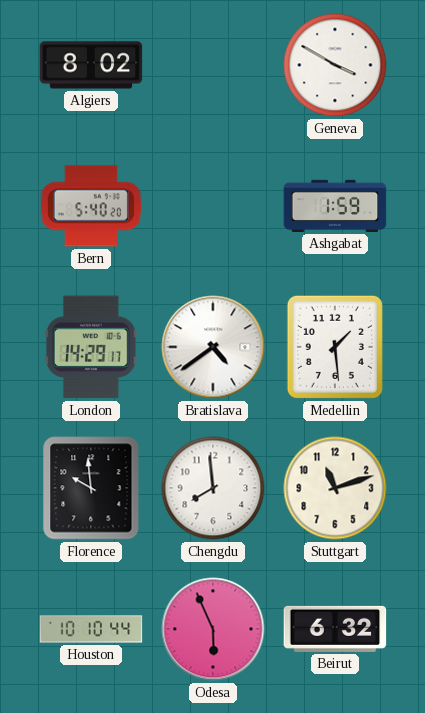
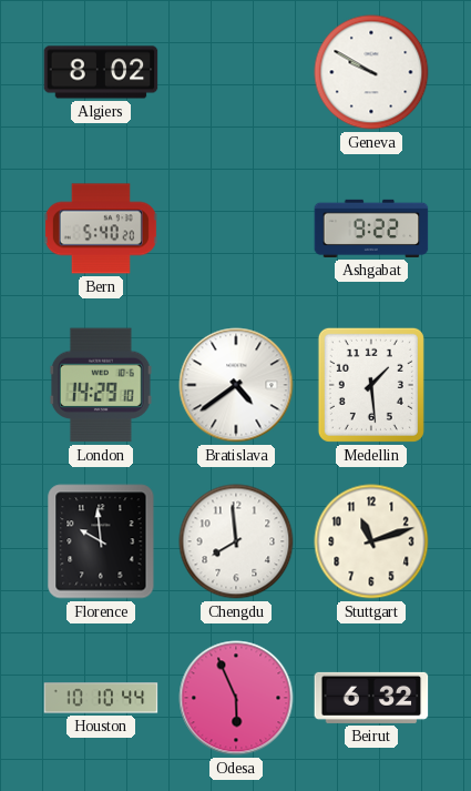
Geneva: 3:50 -> 9:50 (371, 72)
Ashgabat: 1:59 -> 9:22 (371, 229)
London: 14:29:17 -> 14:29:10 (101, 385)
